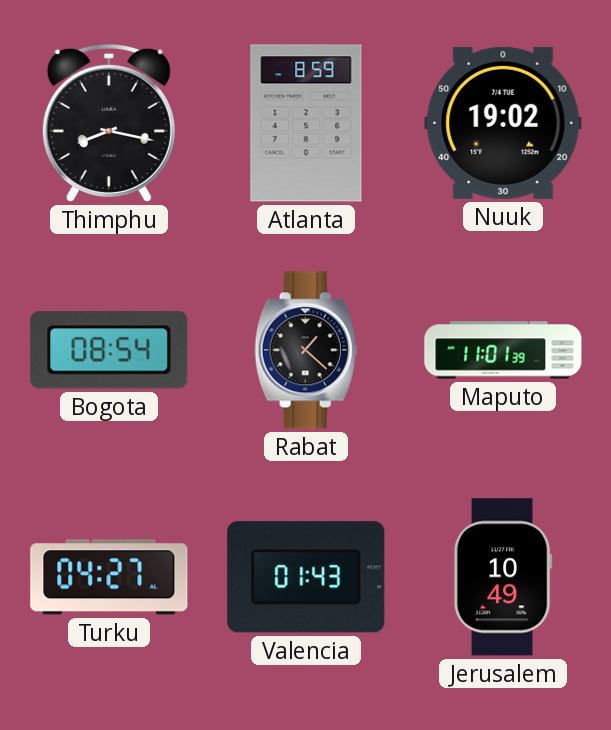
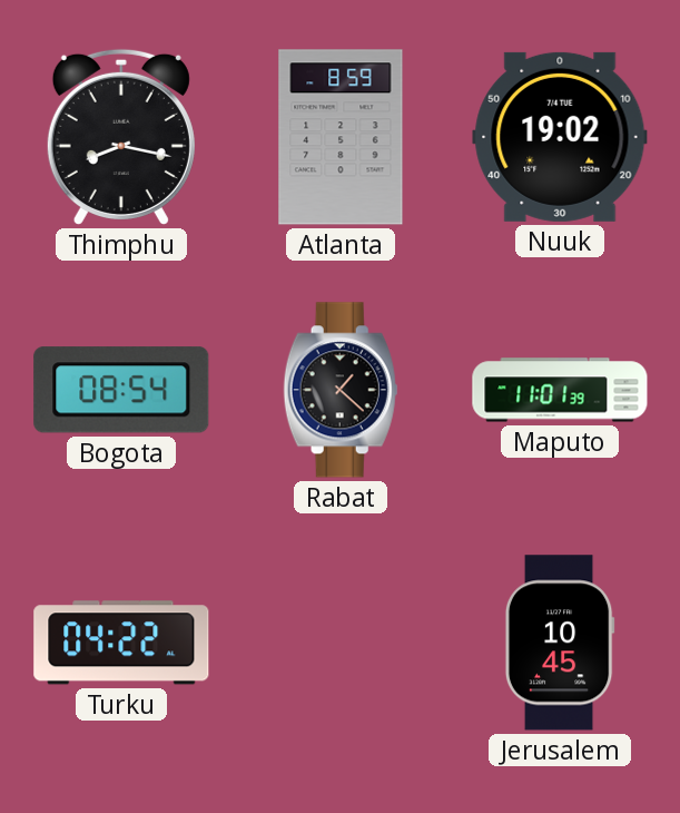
Turku: 04:27 -> 04:22 (121, 643)
Valencia: 01:43 -> none (306, 577)
Jerusalem: 10:49 -> 10:45 (560, 643)
